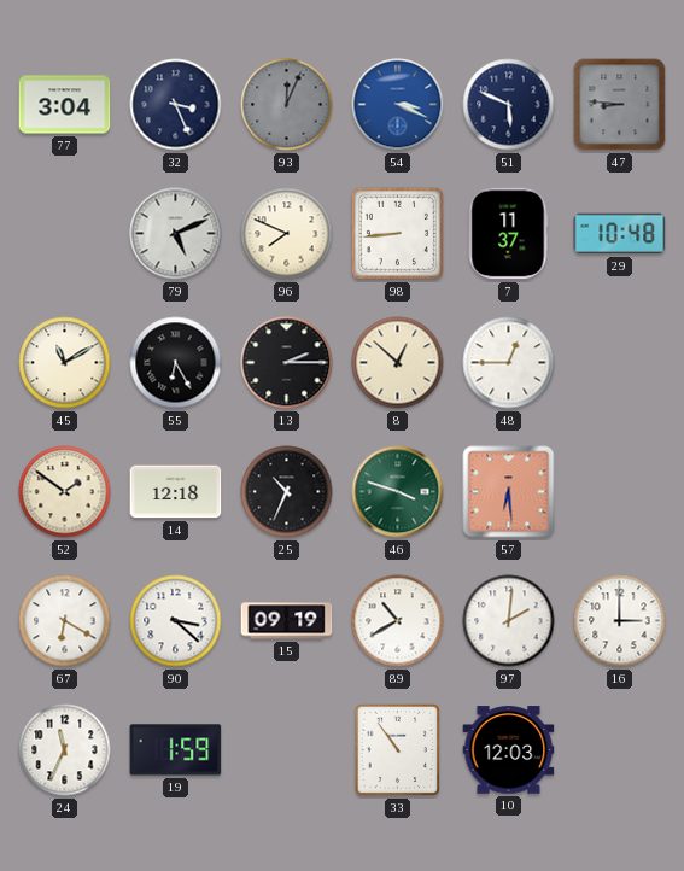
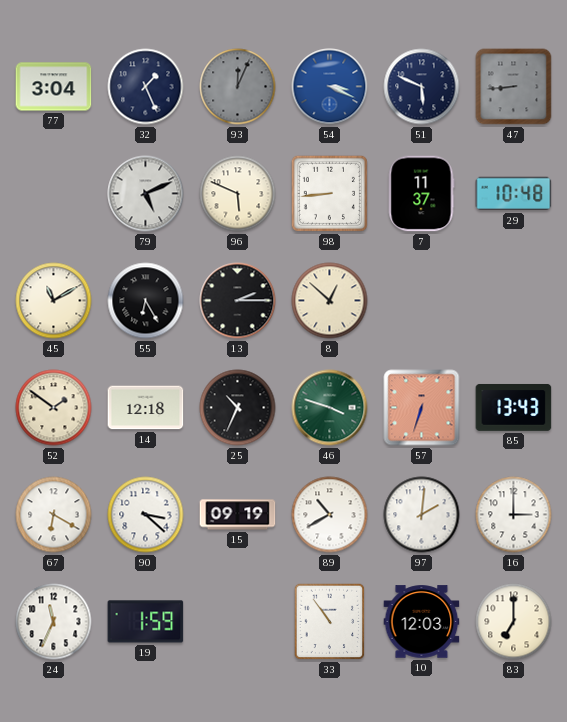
32: 3:26 -> 1:26 (146, 87)
47: 8:46 -> 8:44 (514, 87)
96: 7:49 -> 5:49 (238, 194)
48: 12:45 -> none (509, 363)
57: 6:29 -> 6:33 (422, 408)
85: none -> 13:43 (514, 407)
83: none -> 7:00 (514, 622)
